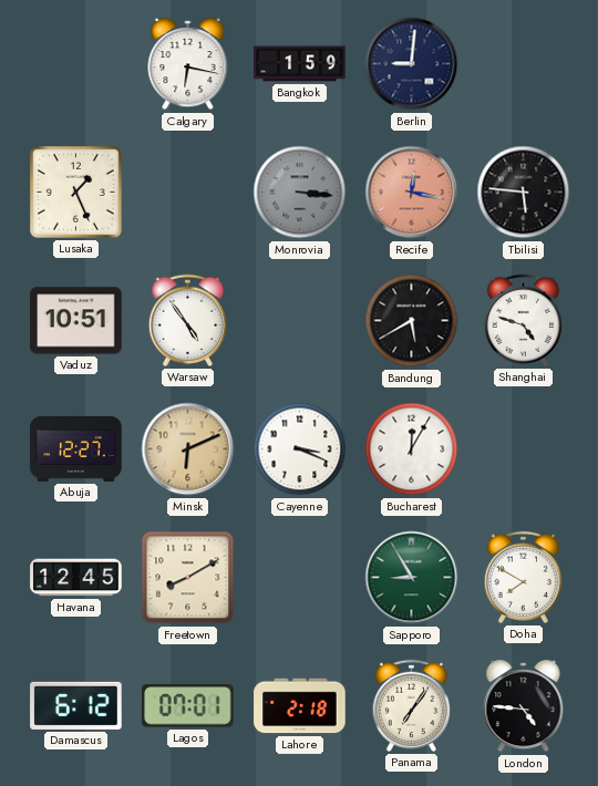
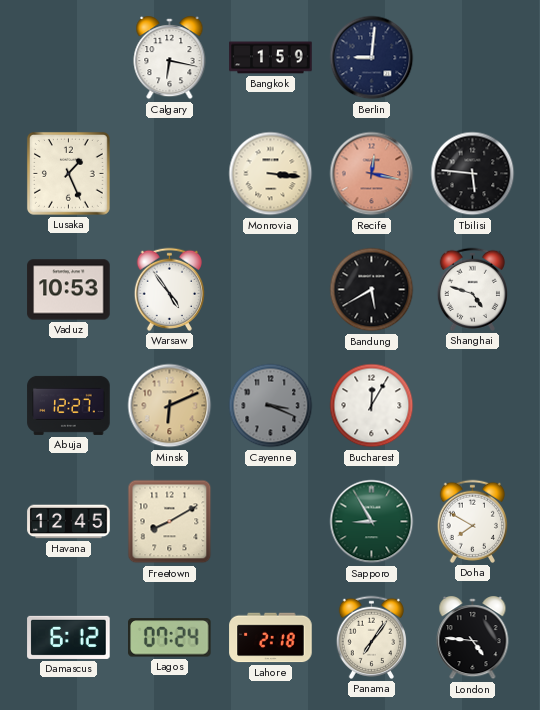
Monrovia dial: grey -> cream (271, 174)
Vaduz: 10:51 -> 10:53 (69, 290)
Cayenne dial: white -> grey (271, 406)
Lagos: 07:01 -> 07:24 (170, 638)
